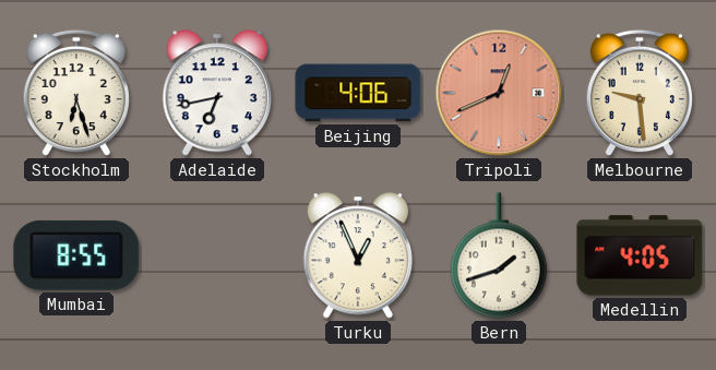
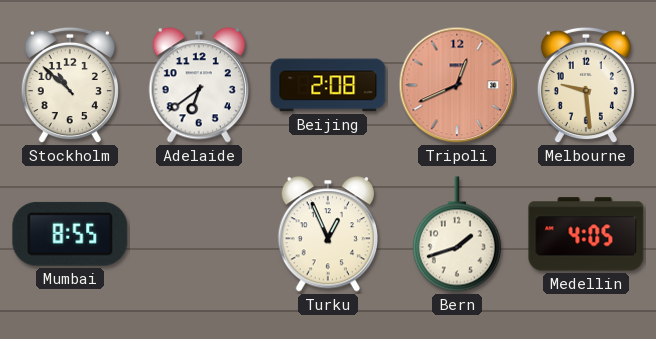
Stockholm: 6:27 -> 10:52 (70, 85)
Adelaide: 6:43 -> 6:39 (199, 85)
Beijing: 4:06 -> 2:08 (328, 85)
